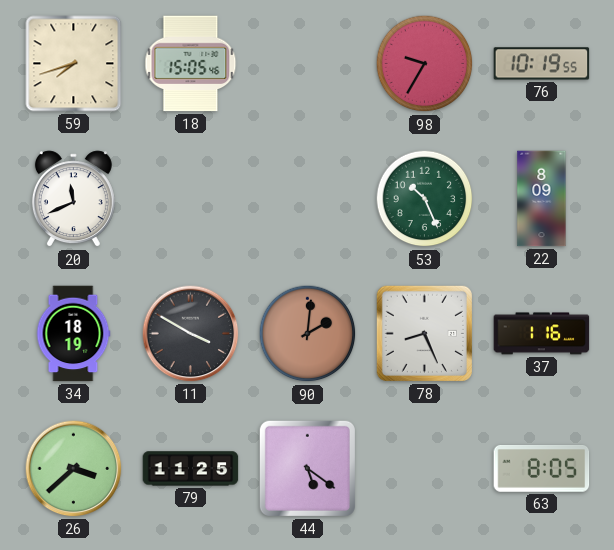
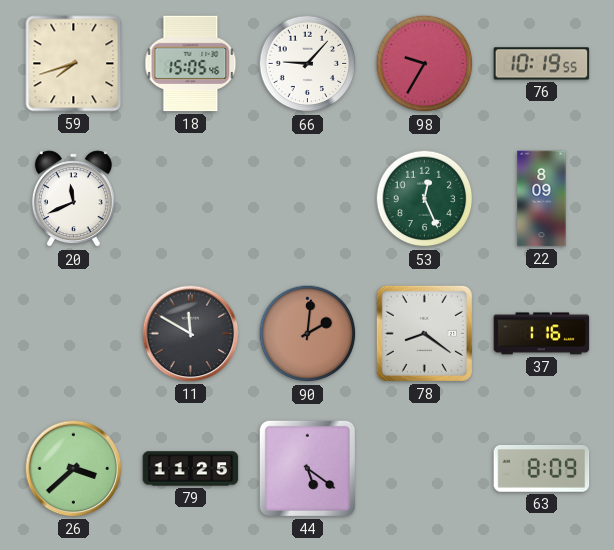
66: none -> 9:07 (308, 64)
53: 10:26 -> 12:26 (425, 199)
34: 18:19 -> none (73, 334)
11: 3:50 -> 11:50 (191, 334)
78: 8:26 -> 8:21 (424, 333)
63: 8:05 -> 8:09 (542, 469)
